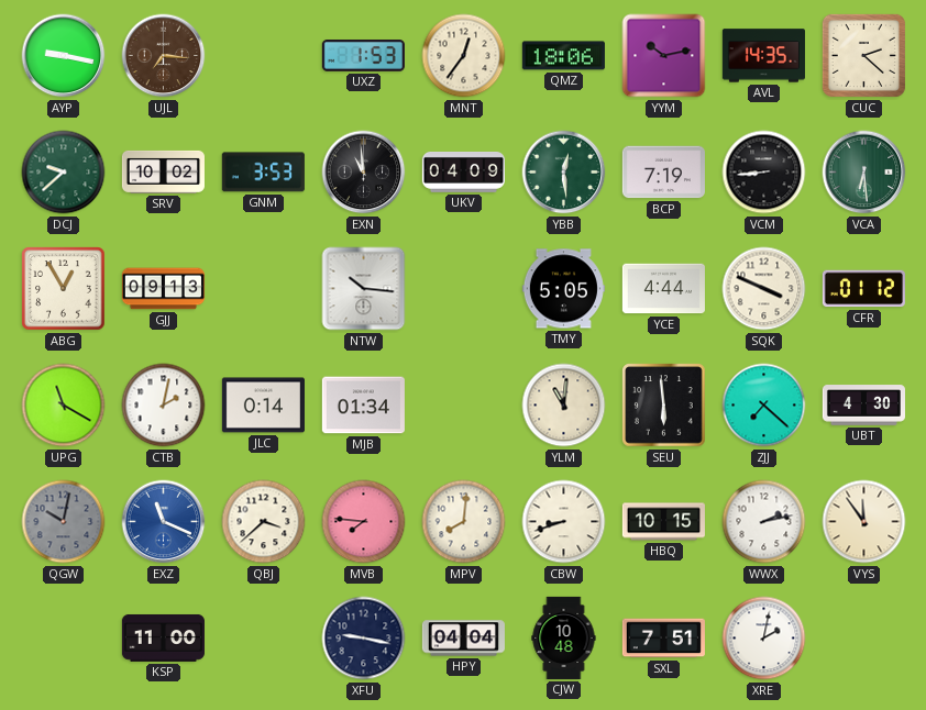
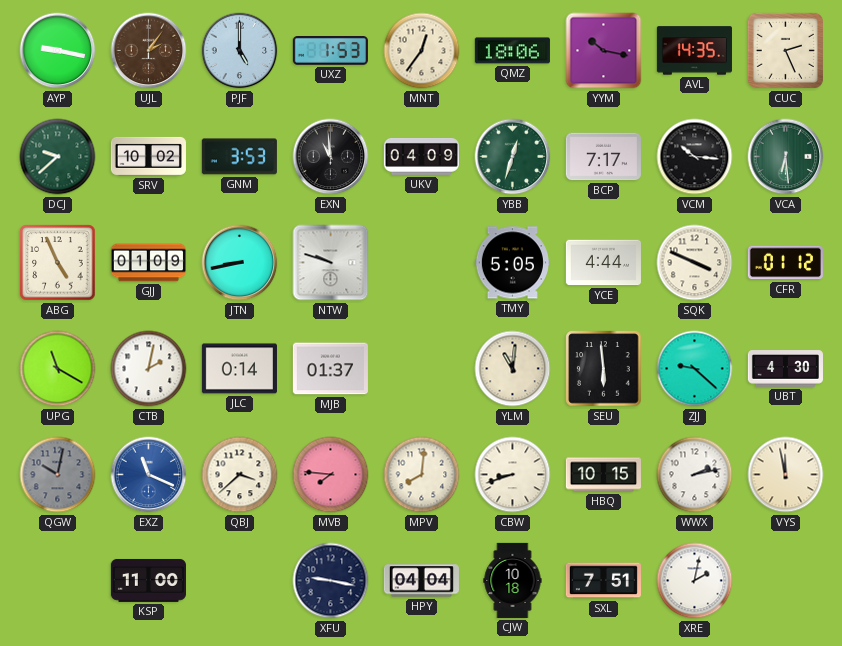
UJL: 7:16 -> 2:06 (149, 51)
PJF: none -> 5:00 (240, 51)
YYM: 10:13 -> 10:17 (604, 51)
CUC: 2:22 -> 2:26 (785, 50)
YBB: 12:29 -> 12:33 (513, 157)
BCP: 7:19 -> 7:17 (603, 157)
VCM: 8:44 -> 10:16 (695, 157)
ABG: 12:55 -> 4:56 (58, 263)
GJJ: 09:13 -> 01:09 (148, 263)
JTN: none -> 8:43 (240, 263)
NTW: 10:16 -> 9:48 (331, 263)
MJB: 01:34 -> 01:37 (330, 369)
ZJJ: 7:22 -> 9:22 (695, 369)
VYS: 11:54 -> 11:58 (786, 475)
CJW: 10:48 -> 10:18 (513, 580)
